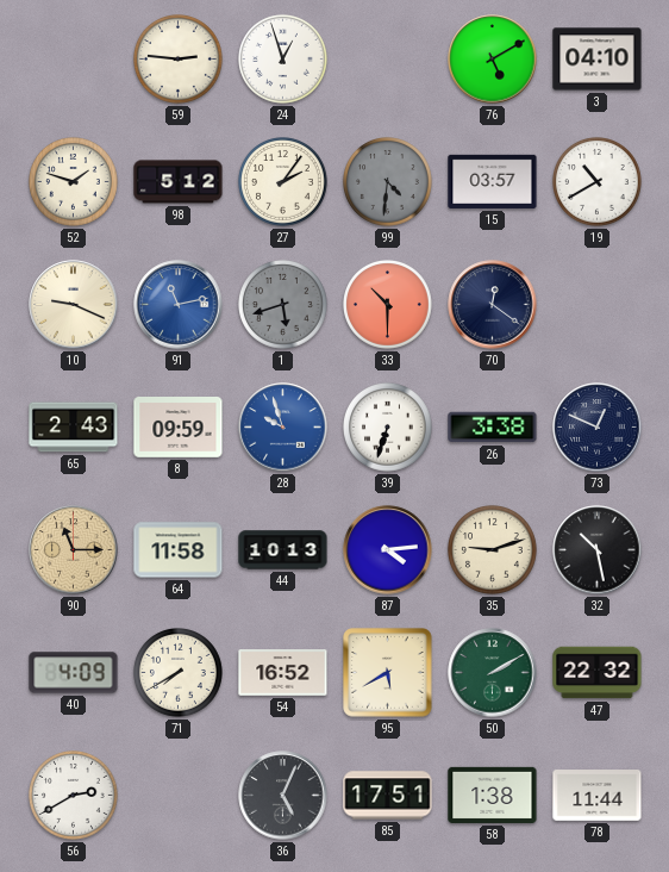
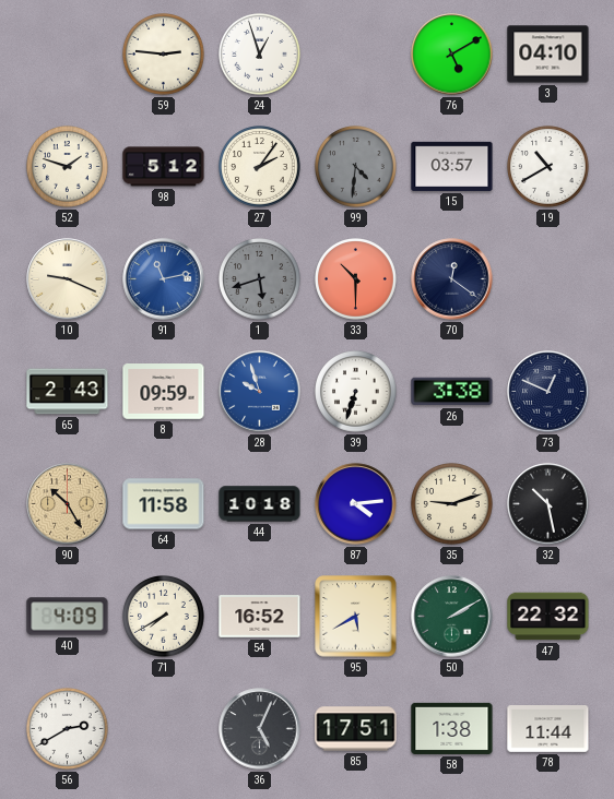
90: 11:15 -> 10:25 (68, 504)
44: 10:13 -> 10:18 (260, 504)
